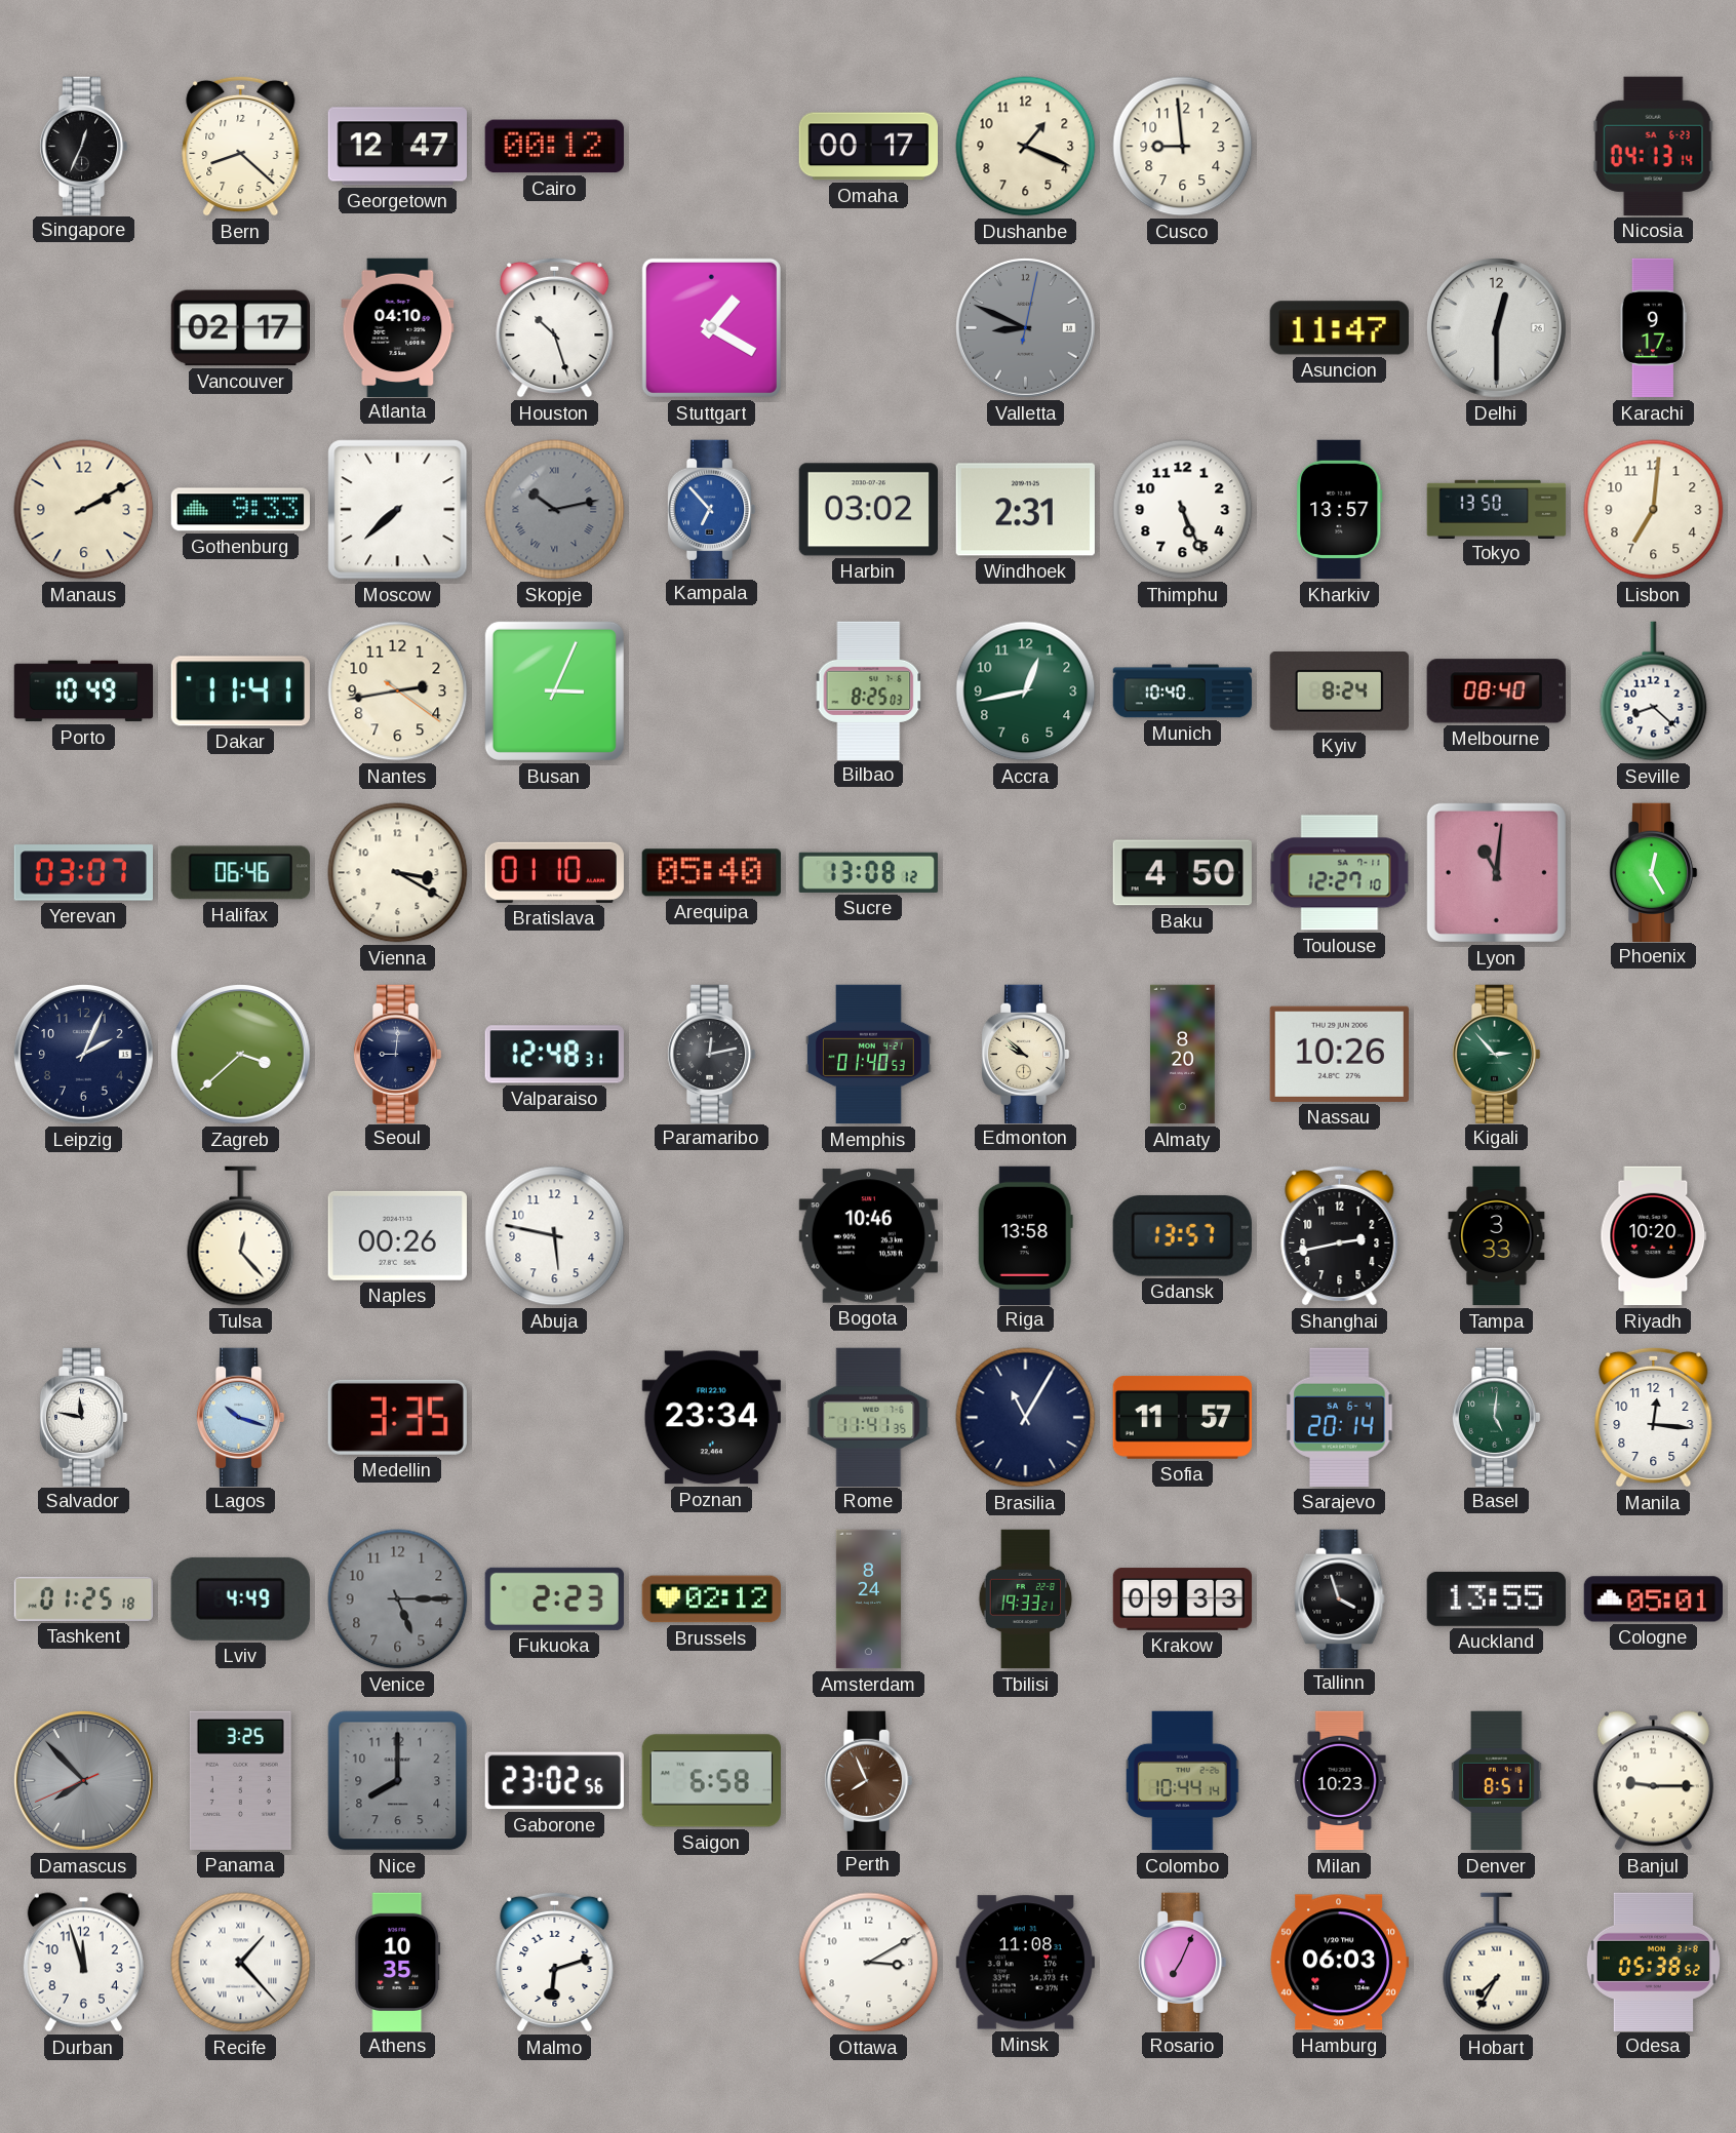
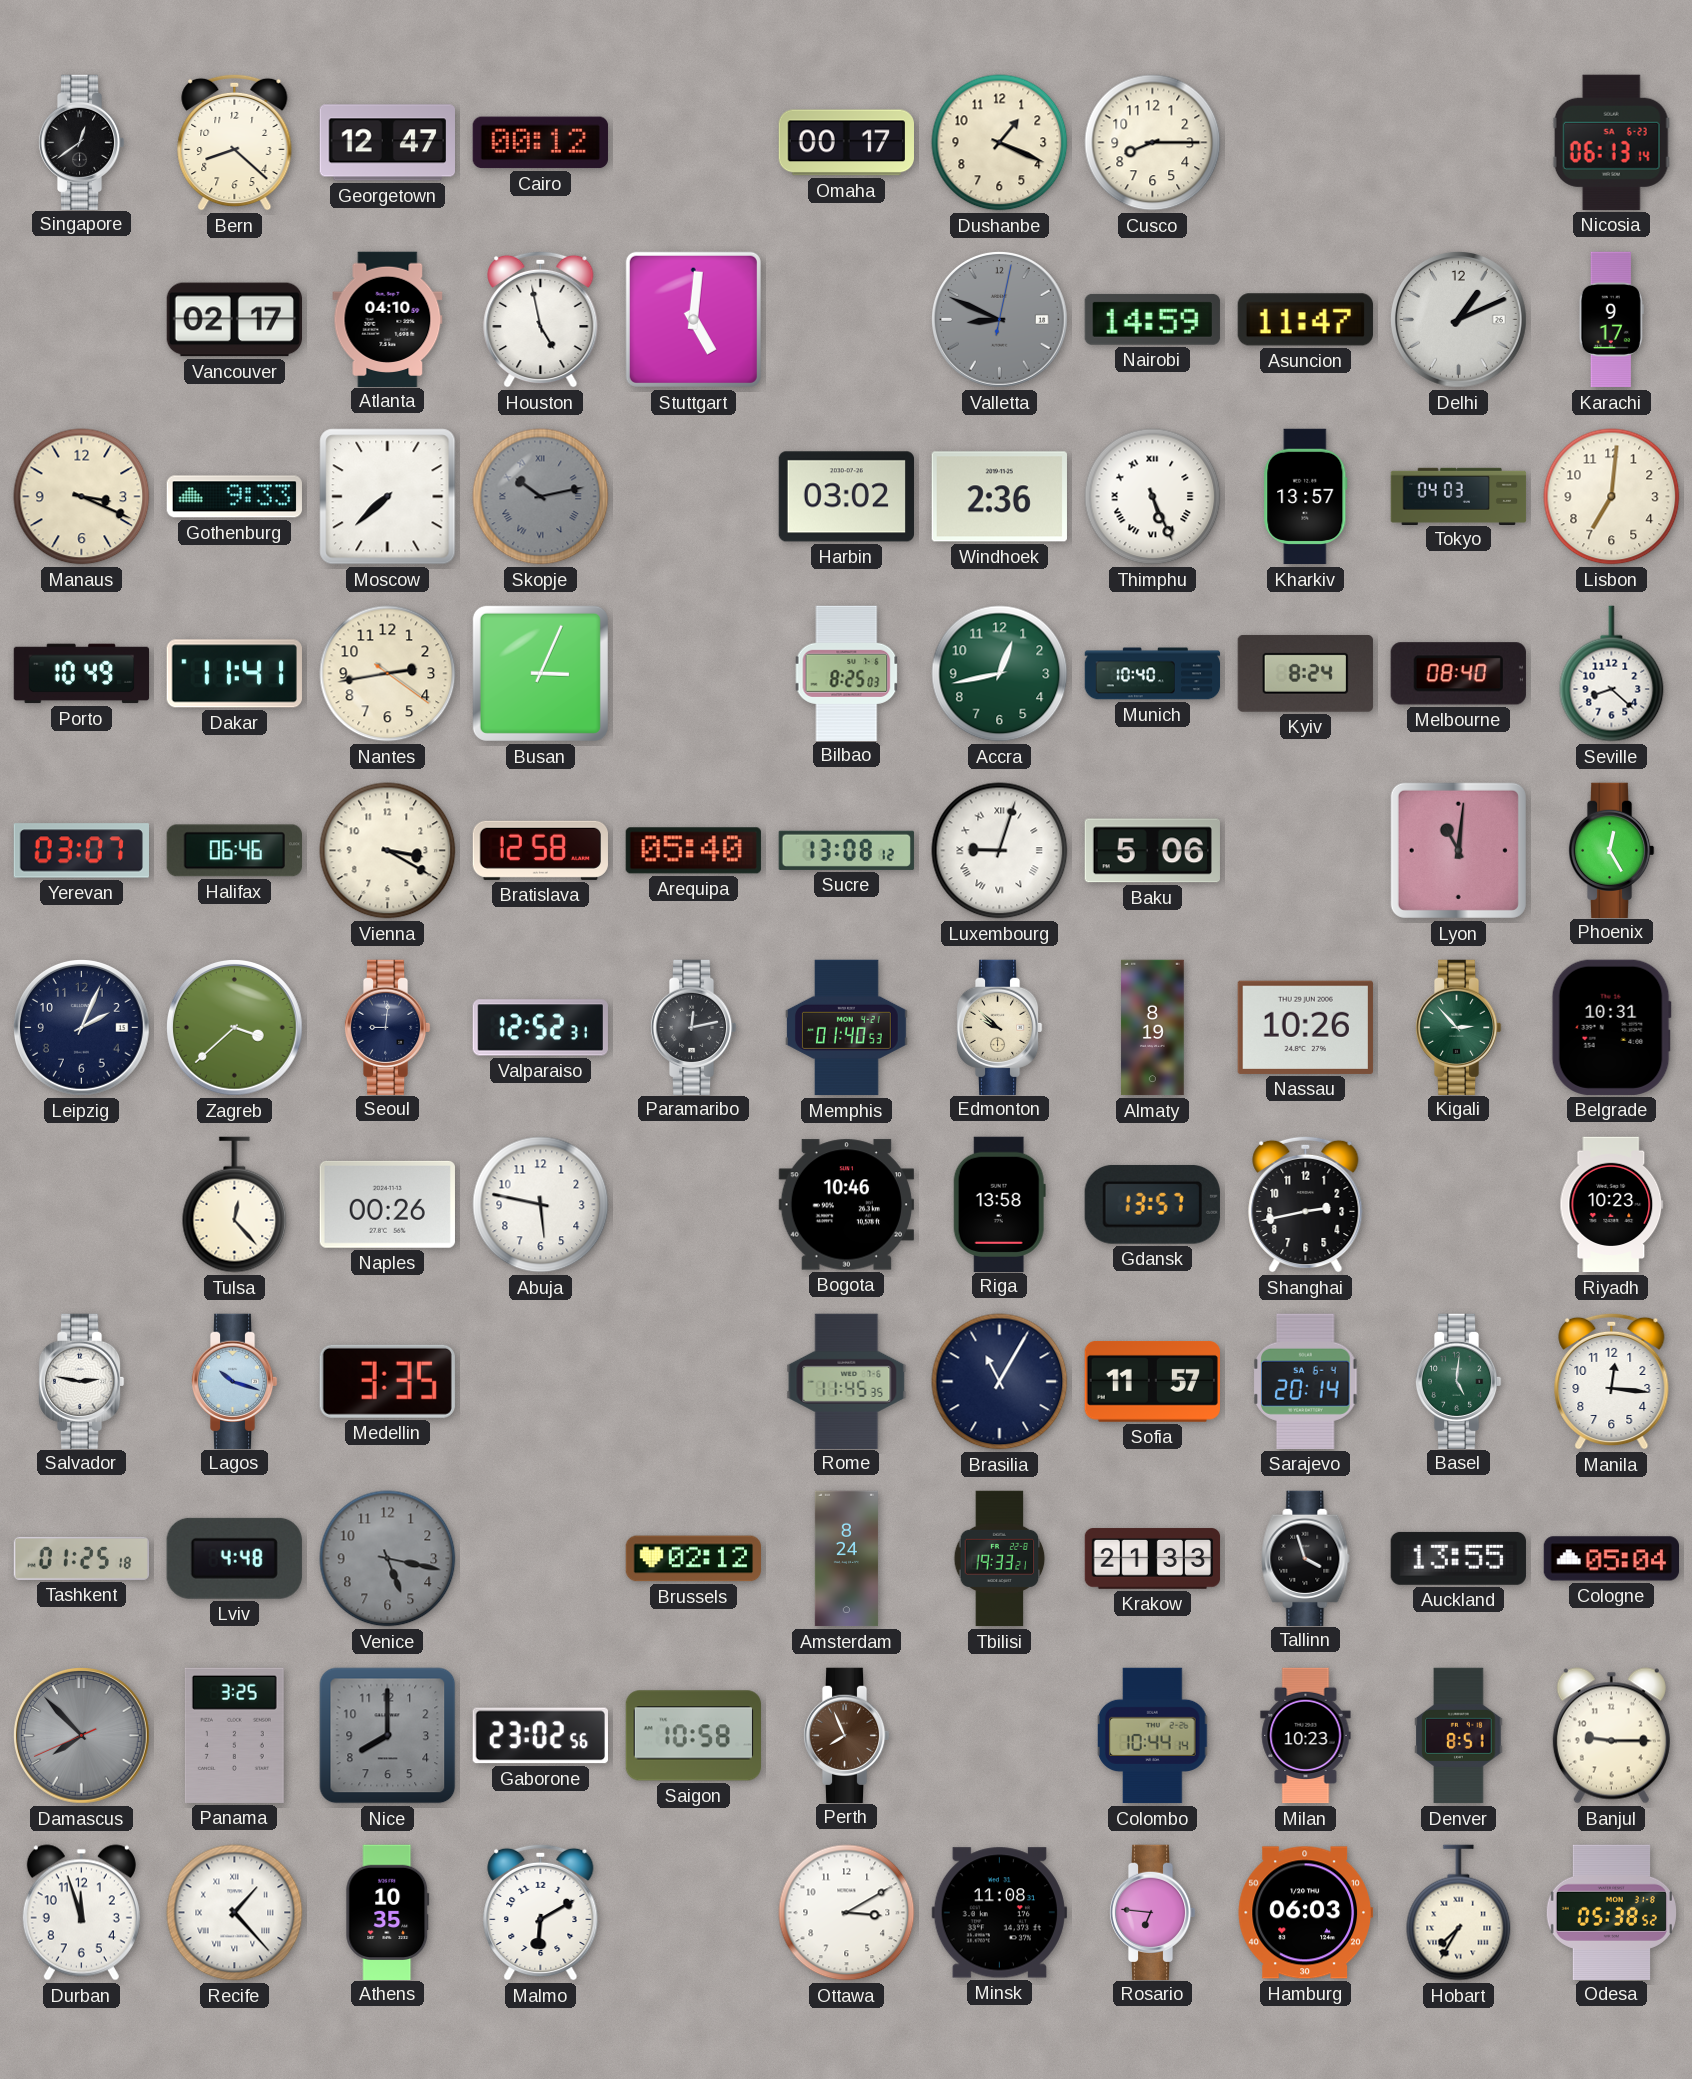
Singapore: 12:34 -> 12:39 (81, 142)
Cusco: 8:59 -> 8:15 (1153, 143)
Nicosia: 04:13 -> 06:13 (1611, 142)
Houston: 10:27 -> 4:58 (541, 319)
Stuttgart: 1:20 -> 5:01 (693, 319)
Nairobi: none -> 14:59 (1152, 319)
Delhi: 12:30 -> 1:11 (1458, 319)
Manaus: 2:10 -> 3:19 (82, 497)
Kampala: 6:53 -> none (711, 509)
Windhoek: 2:31 -> 2:36 (999, 497)
Thimphu numerals: Arabic -> Roman (1153, 497)
Tokyo: 13:50 -> 04:03 (1459, 496)
Bratislava: 01:10 -> 12:58 (540, 850)
Luxembourg: none -> 9:03 (1000, 851)
Baku: 4:50 -> 5:06 (1152, 851)
Toulouse: 12:27 -> none (1340, 873)
Valparaiso: 12:48 -> 12:52 (540, 1028)
Almaty: 8:20 -> 8:19 (1153, 1028)
Belgrade: none -> 10:31 (1611, 1027)
Tampa: 3:33 -> none (1497, 1236)
Riyadh: 10:20 -> 10:23 (1612, 1205)
Salvador: 11:47 -> 2:47 (81, 1381)
Poznan: 23:34 -> none (711, 1418)
Rome: 11:41 -> 11:45 (847, 1381)
Lviv: 4:49 -> 4:48 (234, 1558)
Venice: 5:15 -> 5:17 (388, 1559)
Fukuoka: 2:23 -> none (554, 1598)
Krakow: 09:33 -> 21:33 (1153, 1559)
Cologne: 05:01 -> 05:04 (1611, 1559)
Saigon: 6:58 -> 10:58 (693, 1736)
Malmo: 6:12 -> 6:10 (541, 1912)
Rosario: 7:04 -> 6:46 (1152, 1912)
